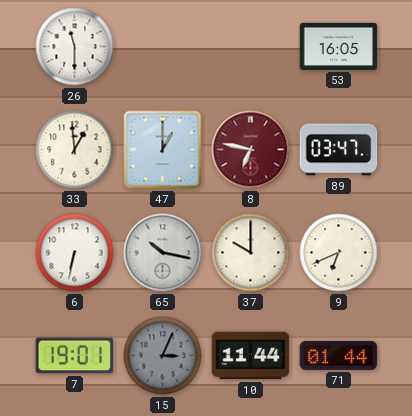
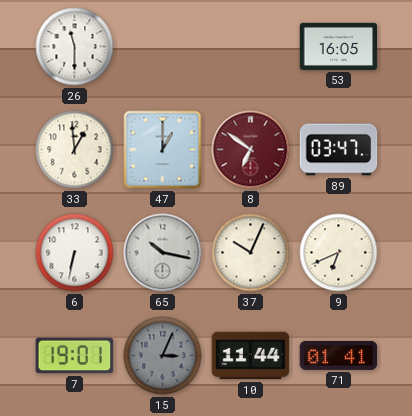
8: 6:47 -> 6:51 (251, 150)
37: 10:00 -> 10:04 (251, 253)
71: 01:44 -> 01:41 (339, 355)
